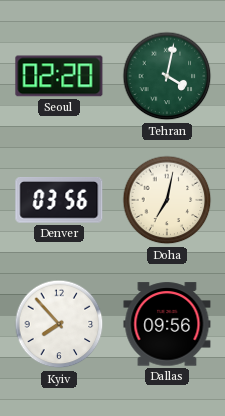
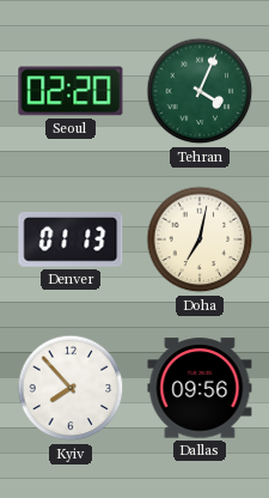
Tehran: 4:02 -> 4:04 (200, 91)
Denver: 03:56 -> 01:13 (71, 241)
